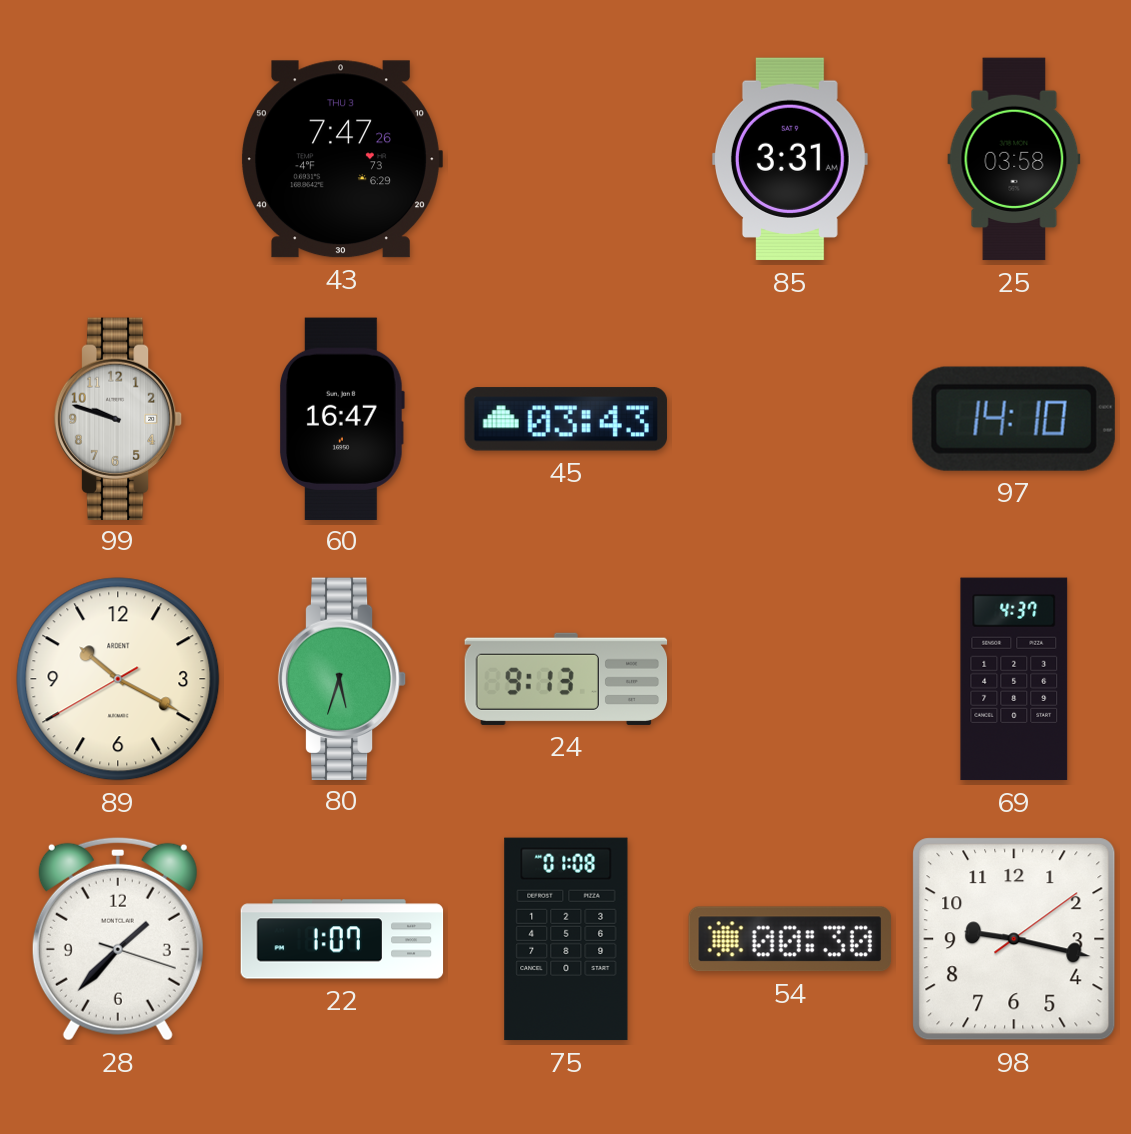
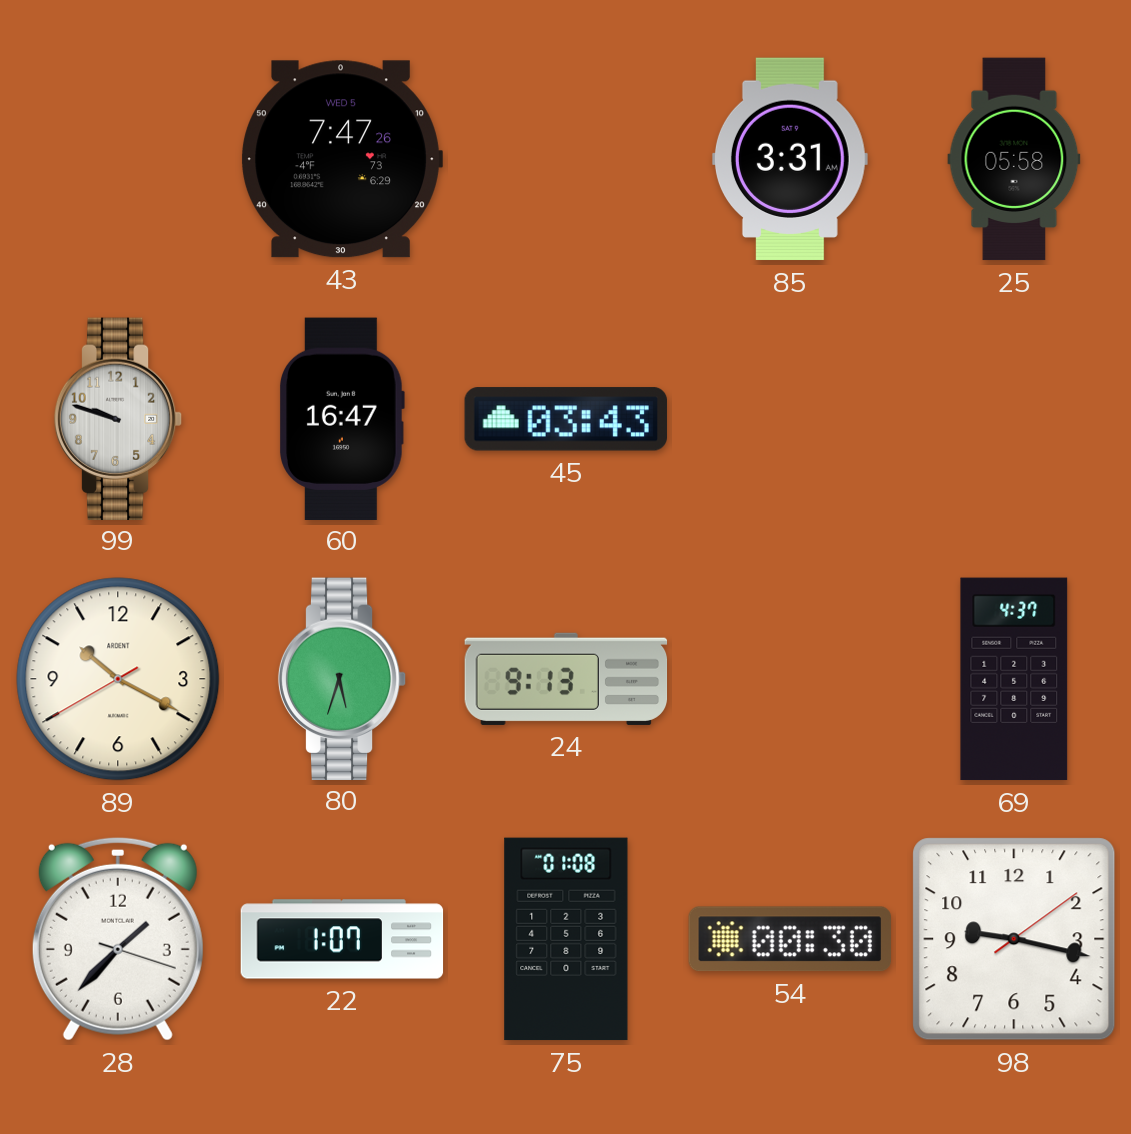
43 date: THU 3 -> WED 5 (342, 159)
25: 03:58 -> 05:58 (1014, 159)
97: 14:10 -> none (1014, 419)
